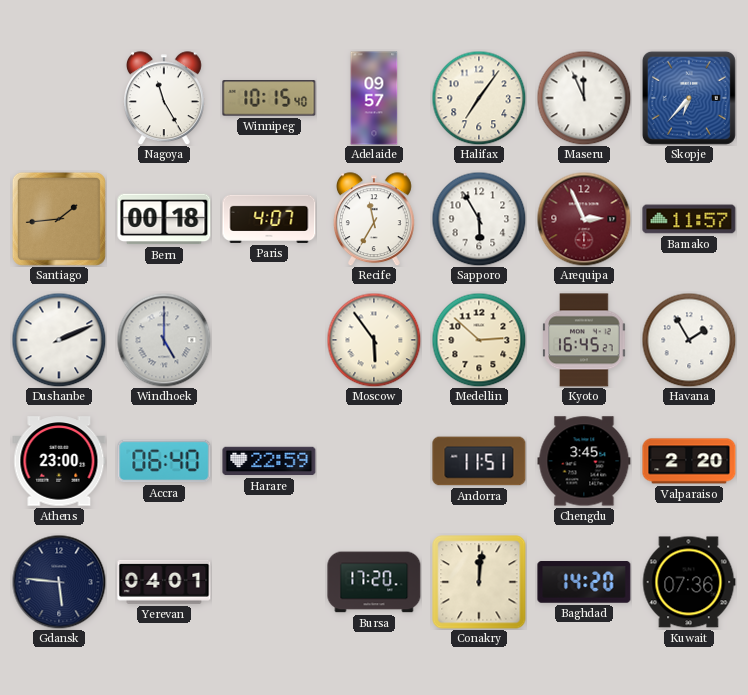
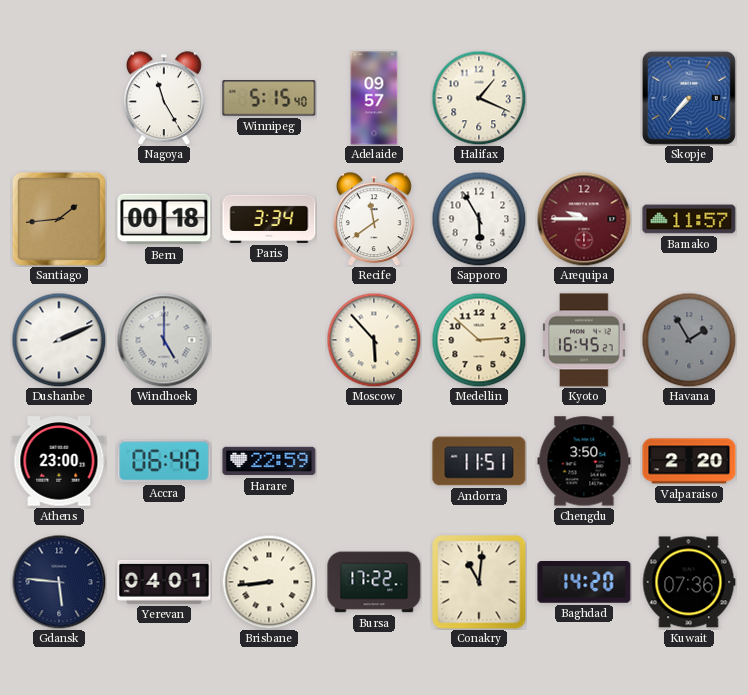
Winnipeg: 10:15 -> 5:15 (269, 98)
Halifax: 7:06 -> 1:19 (479, 98)
Maseru: 11:56 -> none (584, 98)
Skopje: 6:37 -> 7:37 (689, 98)
Paris: 4:07 -> 3:34 (269, 219)
Recife: 11:35 -> 11:39 (374, 219)
Arequipa: 2:56 -> 9:45 (584, 219)
Moscow: 5:54 -> 5:53 (374, 340)
Havana dial: white -> grey (689, 340)
Chengdu: 3:45 -> 3:50 (584, 461)
Brisbane: none -> 8:44 (269, 582)
Bursa: 17:20 -> 17:22 (374, 582)
Conakry: 12:01 -> 11:01 (479, 582)
